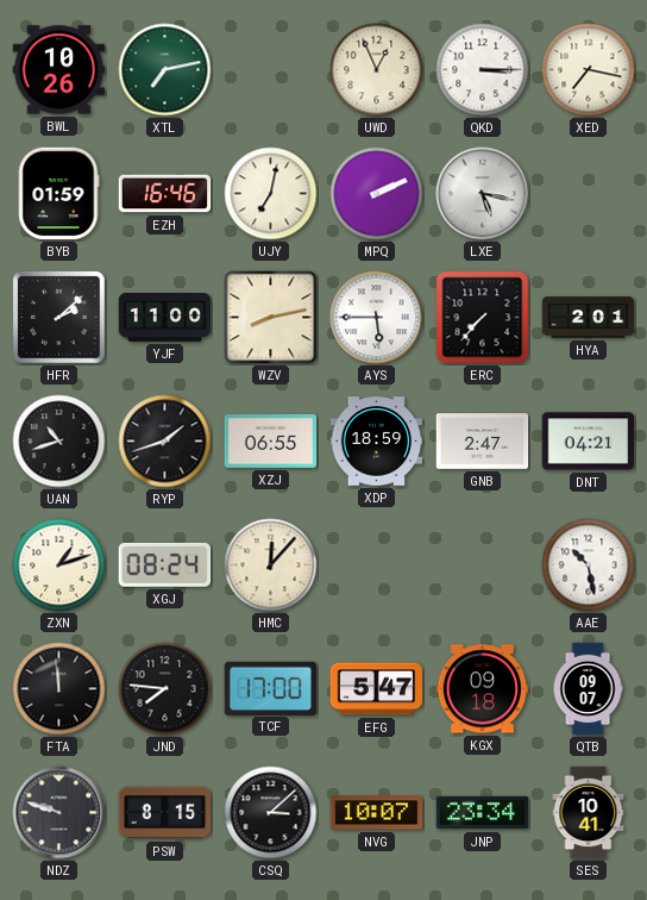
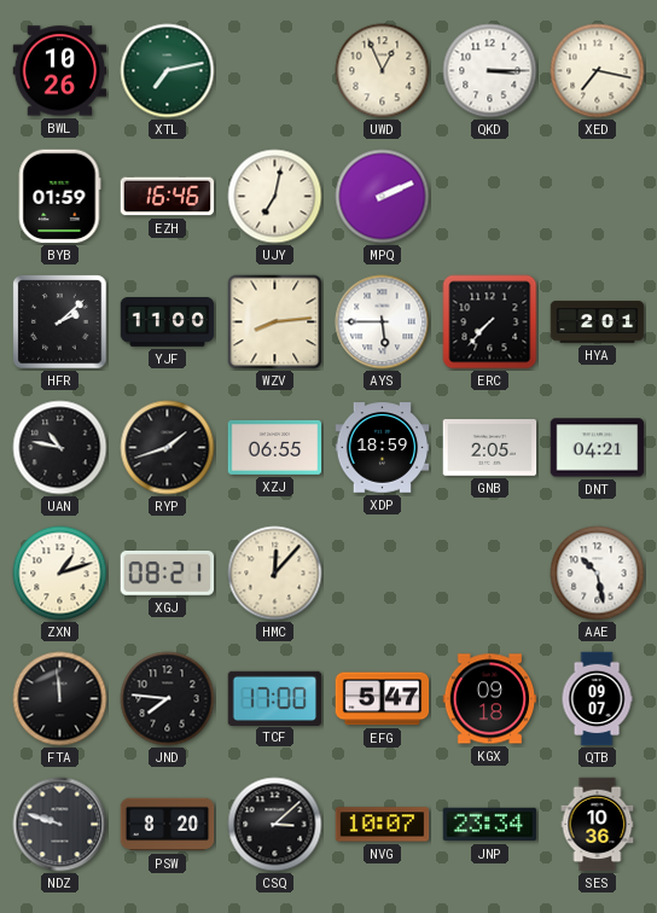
LXE: 5:17 -> none (483, 194)
WZV: 8:13 -> 8:14 (275, 322)
UAN: 10:42 -> 10:47 (60, 448)
GNB: 2:47 -> 2:05 (490, 448)
XGJ: 08:24 -> 08:21 (168, 572)
PSW: 8:15 -> 8:20 (168, 825)
SES: 10:41 -> 10:36 (598, 825)
